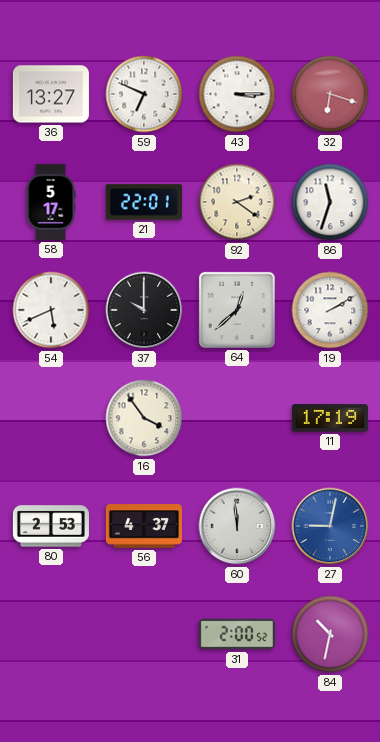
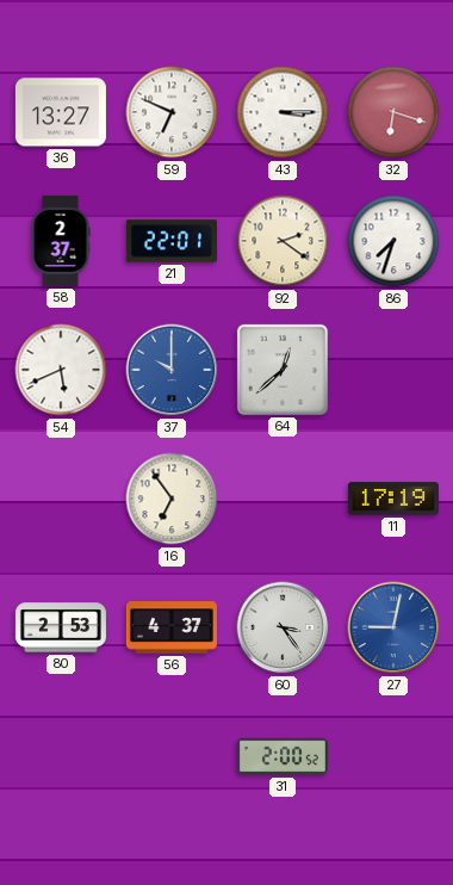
58: 5:17 -> 2:37 (61, 241)
86: 11:33 -> 7:33 (393, 241)
37 dial: black -> blue (172, 370)
19: 2:10 -> none (330, 310)
16: 3:54 -> 6:54 (172, 499)
60: 11:59 -> 3:24 (283, 627)
84: 10:32 -> none (330, 634)
